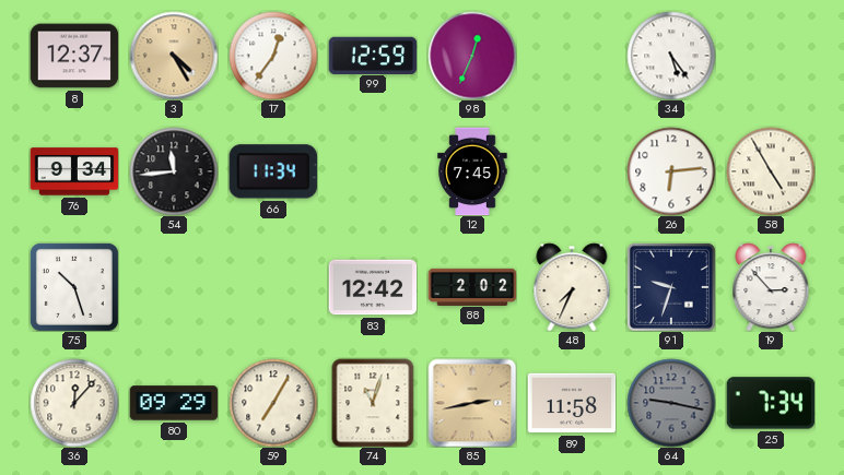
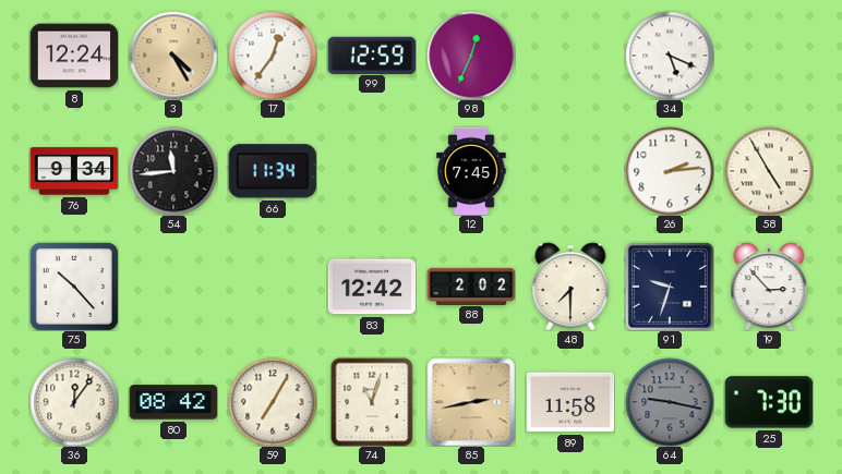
8: 12:37 -> 12:24 (74, 56)
34: 5:24 -> 5:19 (670, 56)
26: 6:14 -> 2:14 (670, 171)
75: 10:27 -> 10:23 (74, 287)
48: 7:34 -> 7:30 (570, 287)
36: 12:07 -> 12:06 (74, 402)
80: 09:29 -> 08:42 (173, 402)
25: 7:34 -> 7:30 (769, 402)
